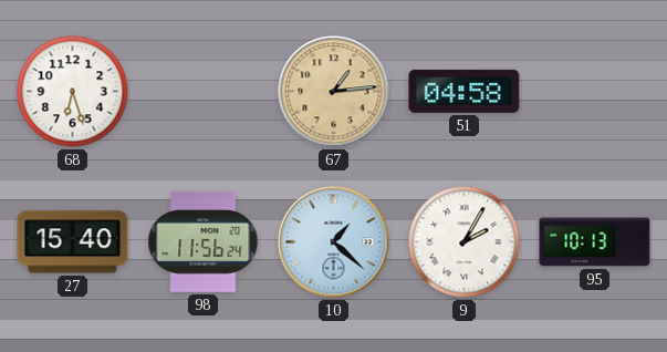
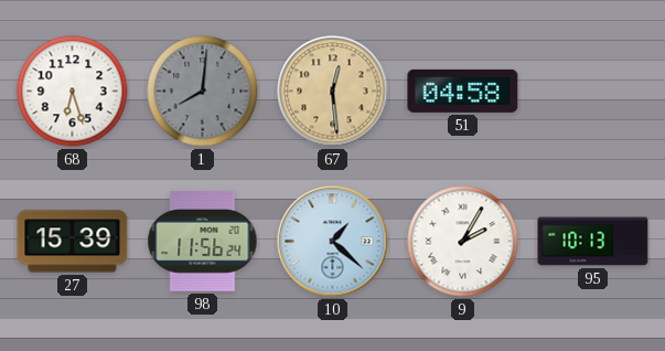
1: none -> 8:01 (203, 92)
67: 1:14 -> 12:29 (333, 92)
27: 15:40 -> 15:39 (73, 242)
